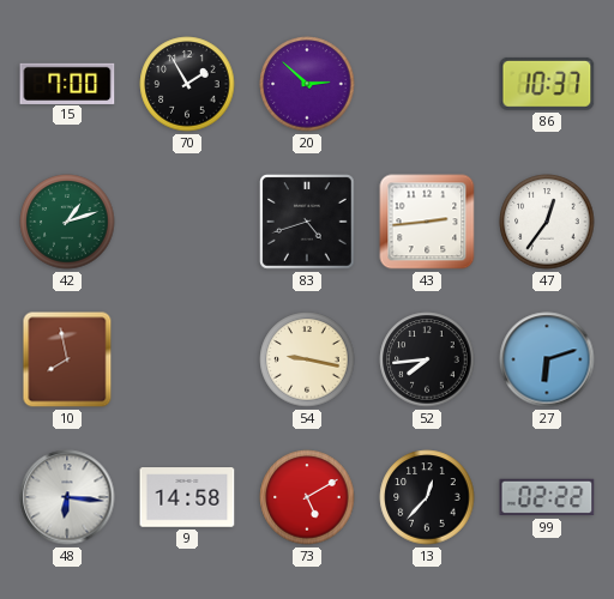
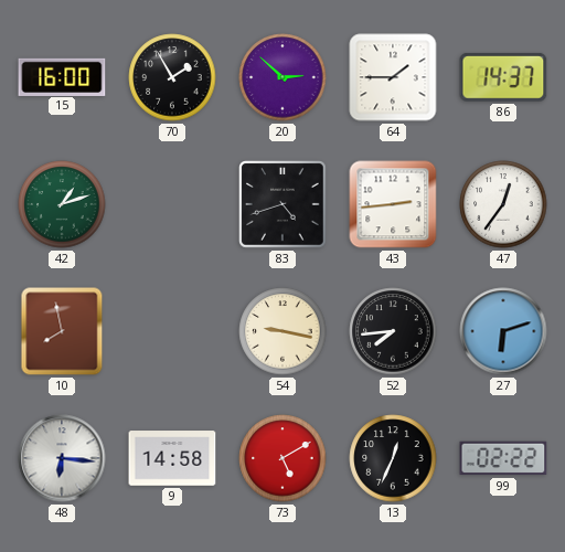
15: 7:00 -> 16:00 (62, 76)
64: none -> 1:45 (393, 77)
86: 10:37 -> 14:37 (503, 77)
13: 12:37 -> 12:34 (393, 458)
